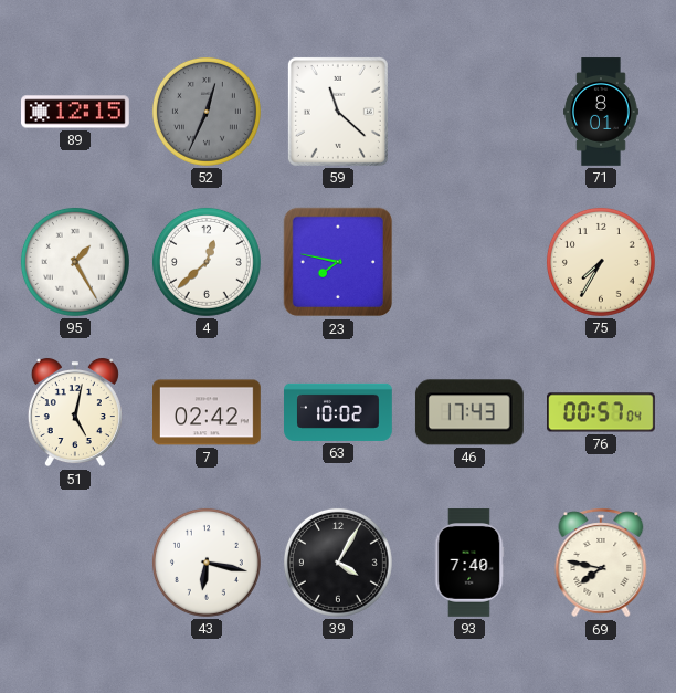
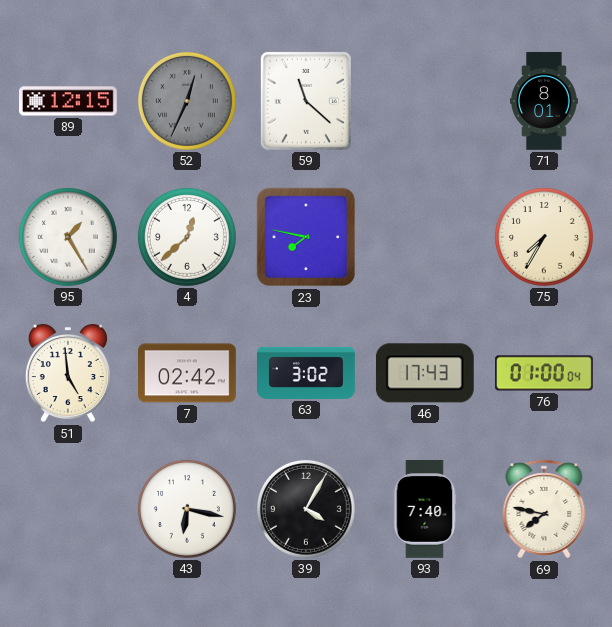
51: 5:02 -> 4:59 (68, 373)
63: 10:02 -> 3:02 (307, 373)
76: 00:57 -> 01:00 (545, 373)
